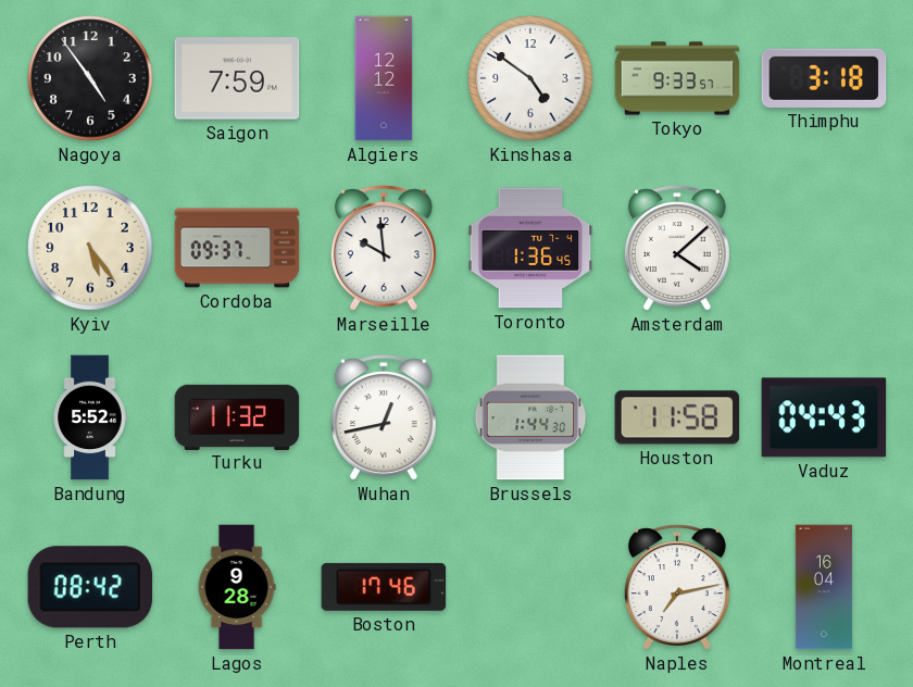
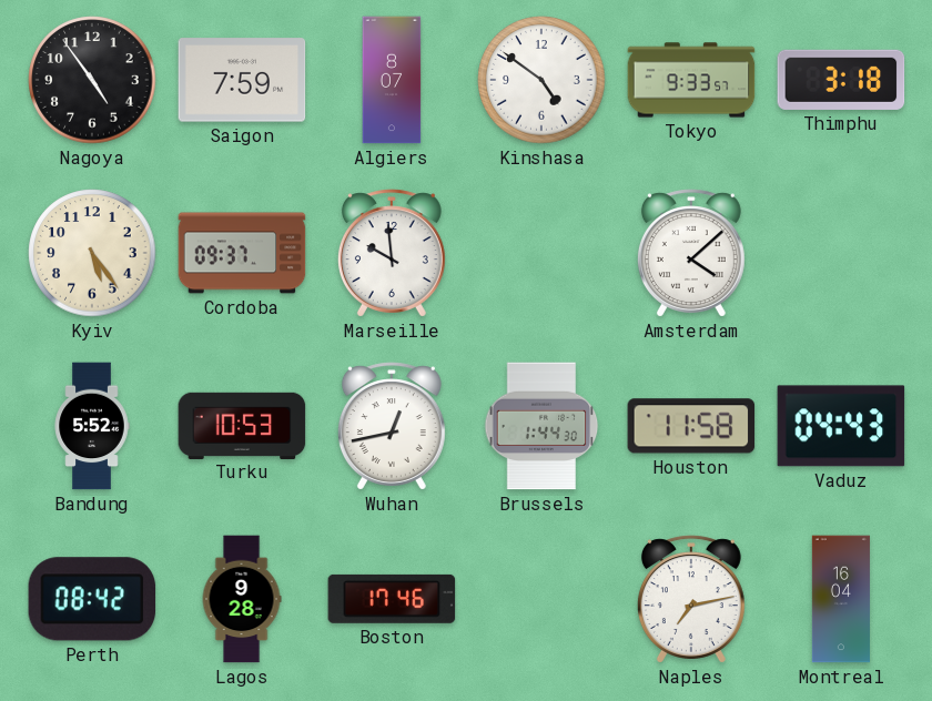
Algiers: 12:12 -> 8:07 (392, 80)
Toronto: 1:36 -> none (530, 248)
Turku: 11:32 -> 10:53 (242, 425)
